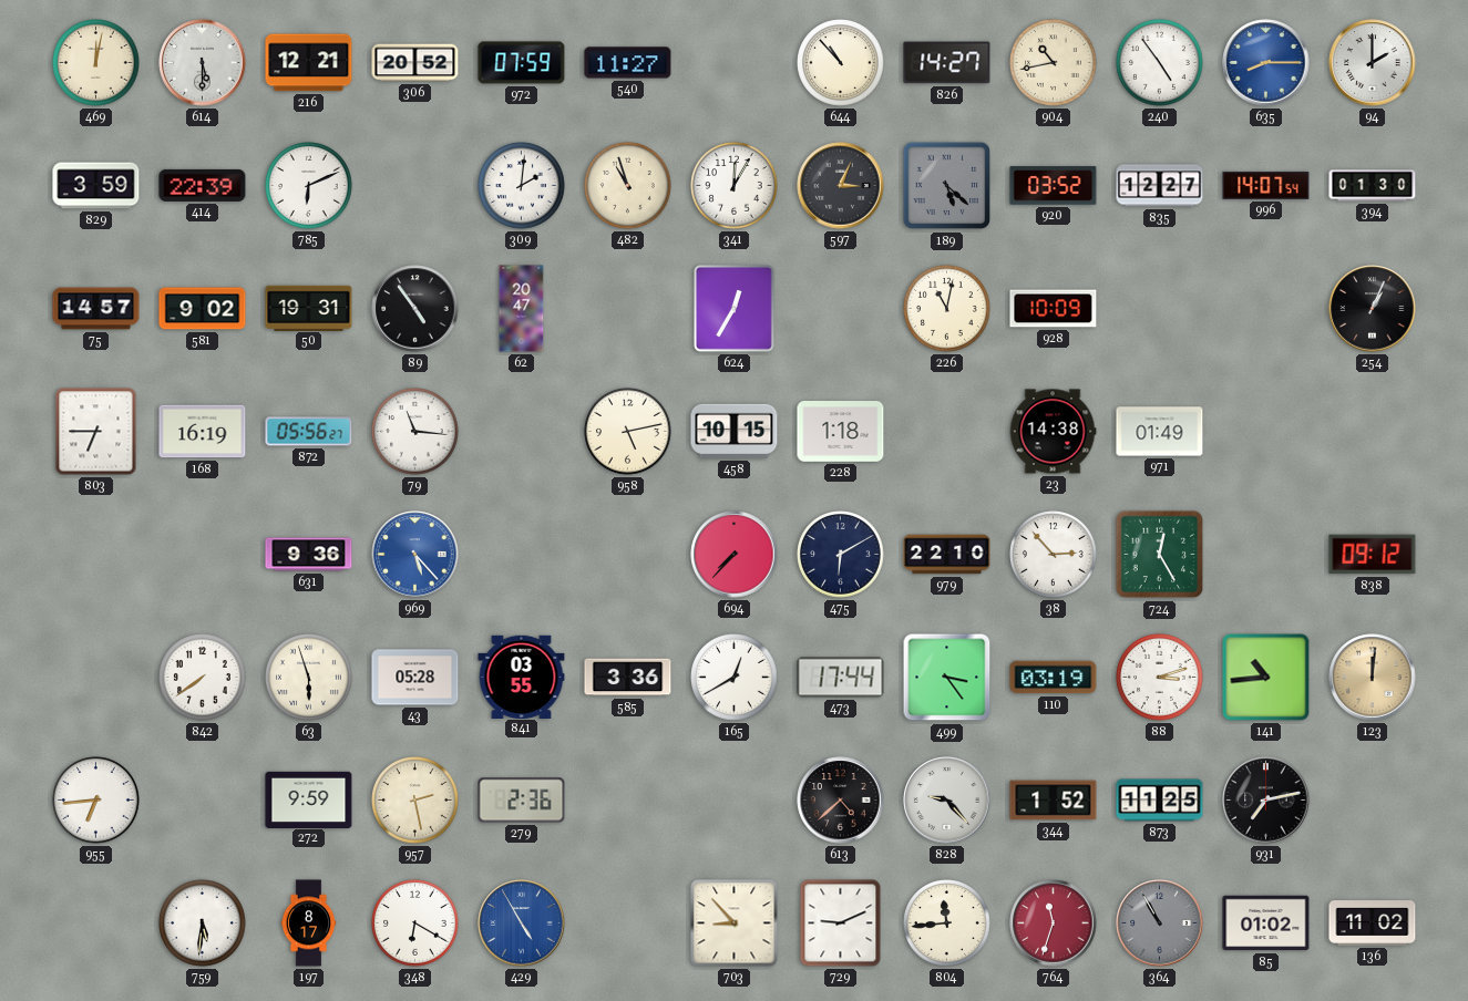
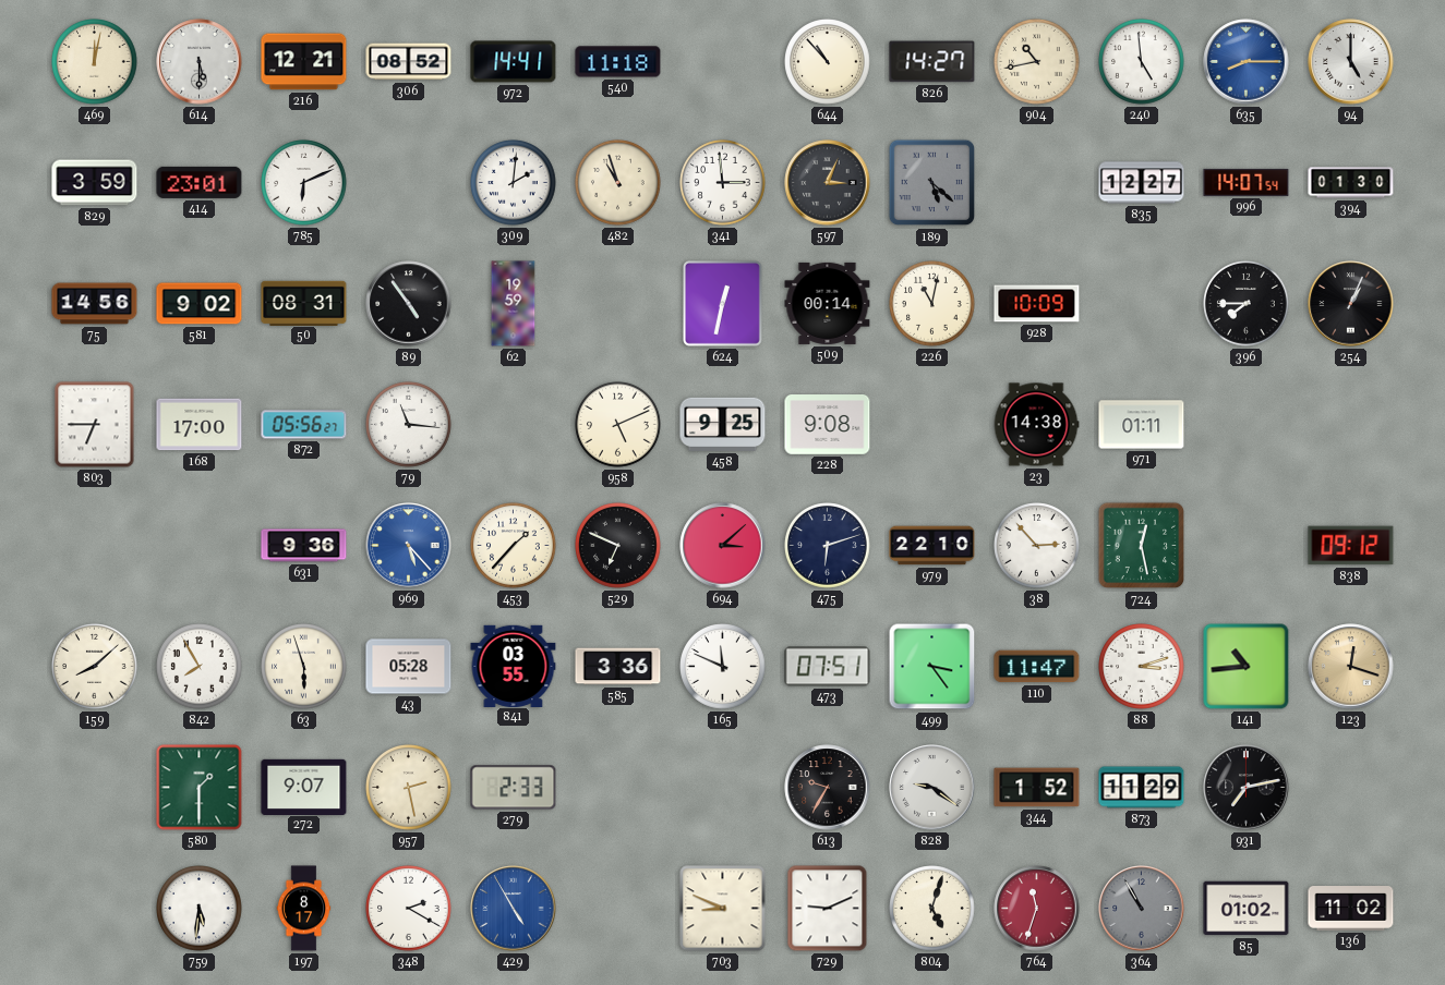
306: 20:52 -> 08:52 (409, 62)
972: 07:59 -> 14:41 (514, 62)
540: 11:27 -> 11:18 (618, 62)
240: 4:54 -> 4:59 (1142, 62)
94: 2:00 -> 5:00 (1351, 62)
414: 22:39 -> 23:01 (200, 182)
341: 12:05 -> 2:59 (723, 183)
920: 03:52 -> none (1054, 186)
75: 14:57 -> 14:56 (95, 304)
50: 19:31 -> 08:31 (304, 303)
62: 20:47 -> 19:59 (514, 304)
624: 12:35 -> 12:32 (723, 304)
509: none -> 00:14 (828, 303)
396: none -> 7:45 (1247, 304)
168: 16:19 -> 17:00 (200, 425)
958: 5:13 -> 5:11 (618, 425)
458: 10:15 -> 9:25 (723, 424)
228: 1:18 -> 9:08 (828, 425)
971: 01:49 -> 01:11 (1142, 425)
453: none -> 1:37 (514, 546)
529: none -> 6:49 (618, 546)
694: 7:37 -> 3:08 (723, 546)
475: 6:10 -> 6:12 (828, 546)
724: 12:25 -> 12:28 (1142, 546)
159: none -> 8:08 (95, 667)
842: 7:39 -> 7:55 (200, 667)
165: 12:40 -> 11:49 (723, 667)
473: 17:44 -> 07:51 (828, 667)
110: 03:19 -> 11:47 (1037, 667)
123: 12:01 -> 12:18 (1351, 667)
955: 6:44 -> none (96, 801)
580: none -> 1:30 (200, 788)
272: 9:59 -> 9:07 (304, 787)
279: 2:36 -> 2:33 (514, 788)
613: 4:38 -> 9:35 (828, 788)
828: 9:23 -> 9:21 (932, 788)
873: 11:25 -> 11:29 (1142, 788)
348: 6:20 -> 2:20 (409, 909)
703: 8:53 -> 8:49 (723, 909)
804: 11:44 -> 5:03 (932, 909)
